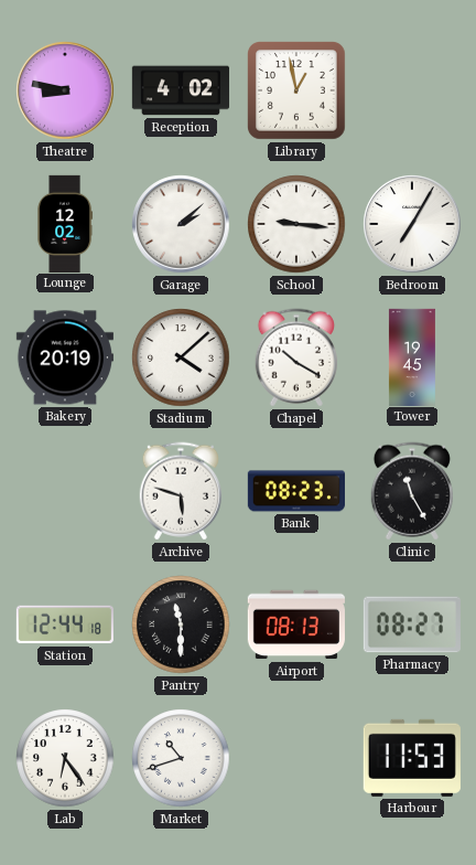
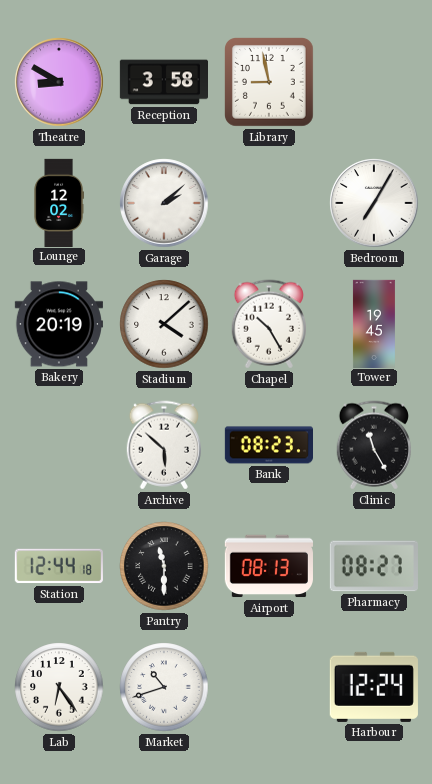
Theatre: 8:47 -> 8:50 (59, 82)
Reception: 4:02 -> 3:58 (163, 82)
Library: 12:58 -> 8:58 (270, 83)
School: 9:16 -> none (296, 224)
Chapel: 10:20 -> 10:25 (268, 324)
Archive: 5:48 -> 5:52 (163, 445)
Harbour: 11:53 -> 12:24 (374, 687)
